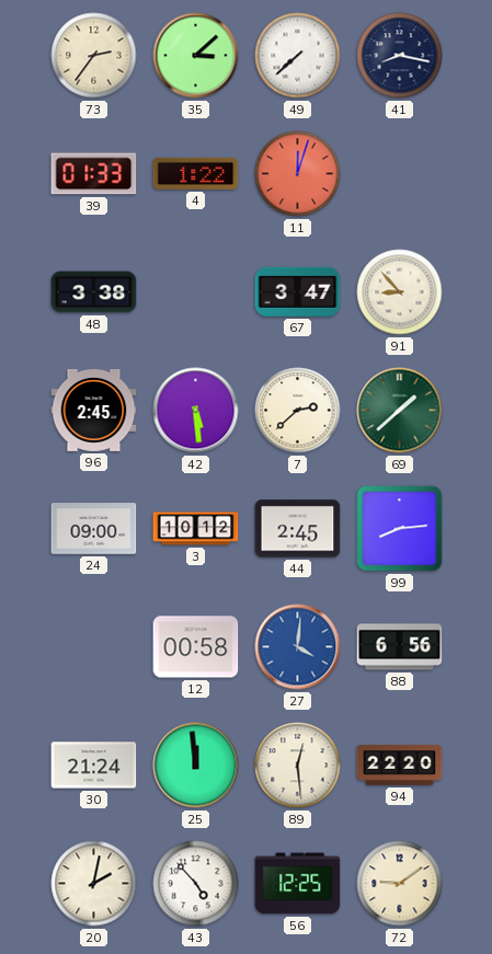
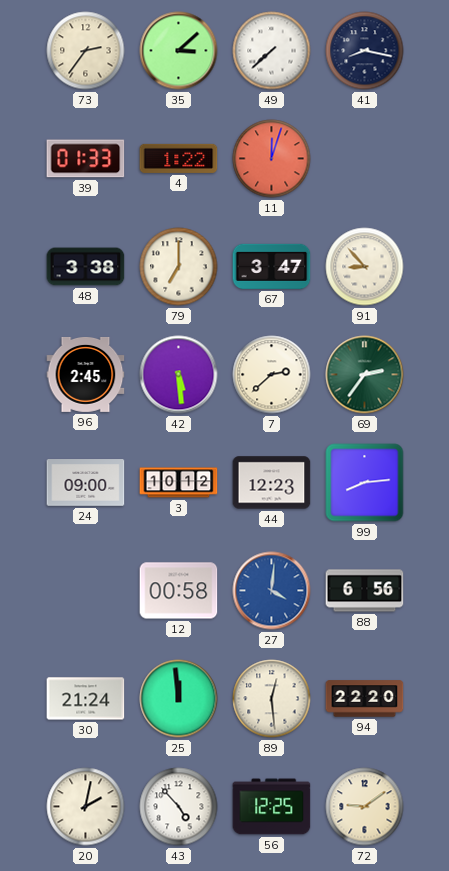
79: none -> 7:00 (179, 267)
69: 1:38 -> 2:36 (365, 375)
44: 2:45 -> 12:23 (272, 483)
